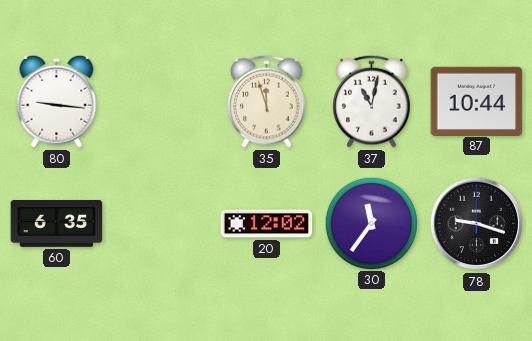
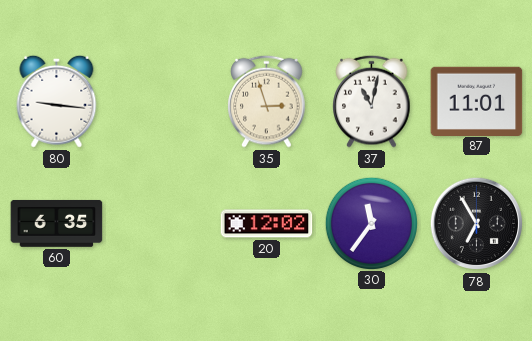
35: 11:57 -> 2:57 (267, 101)
87: 10:44 -> 11:01 (477, 101)
78: 9:18 -> 6:55 (477, 224)
